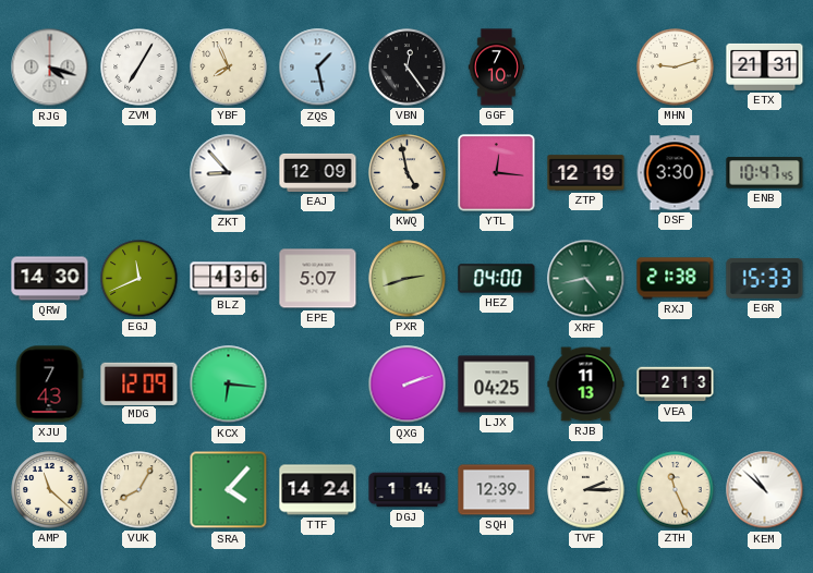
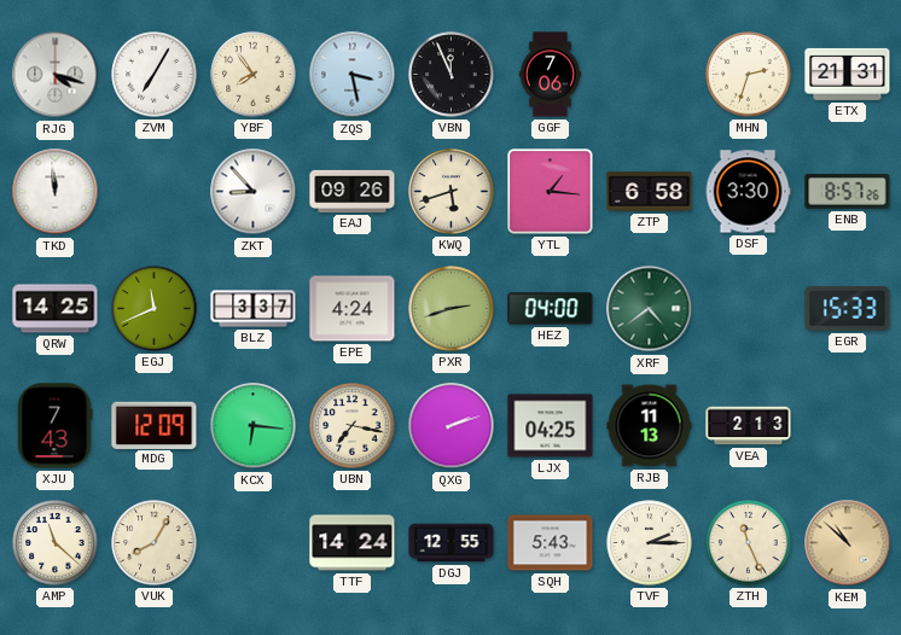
YBF: 7:56 -> 7:54 (254, 75)
ZQS: 1:28 -> 3:28 (353, 75)
VBN: 12:24 -> 11:56 (452, 75)
GGF: 7:10 -> 7:06 (551, 75)
MHN: 9:12 -> 2:33 (749, 75)
TKD: none -> 11:59 (56, 192)
EAJ: 12:09 -> 09:26 (353, 191)
KWQ: 4:58 -> 5:42 (452, 192)
YTL: 12:16 -> 1:16 (551, 192)
ZTP: 12:19 -> 6:58 (650, 192)
ENB: 10:47 -> 8:57 (848, 192)
QRW: 14:30 -> 14:25 (56, 309)
BLZ: 4:36 -> 3:37 (254, 309)
EPE: 5:07 -> 4:24 (353, 309)
XRF: 4:43 -> 4:39 (650, 309)
RXJ: 21:38 -> none (676, 279)
UBN: none -> 7:17 (353, 426)
SRA: 4:07 -> none (229, 490)
DGJ: 1:14 -> 12:55 (452, 543)
SQH: 12:39 -> 5:43 (551, 543)
KEM dial: white -> champagne (848, 543)
